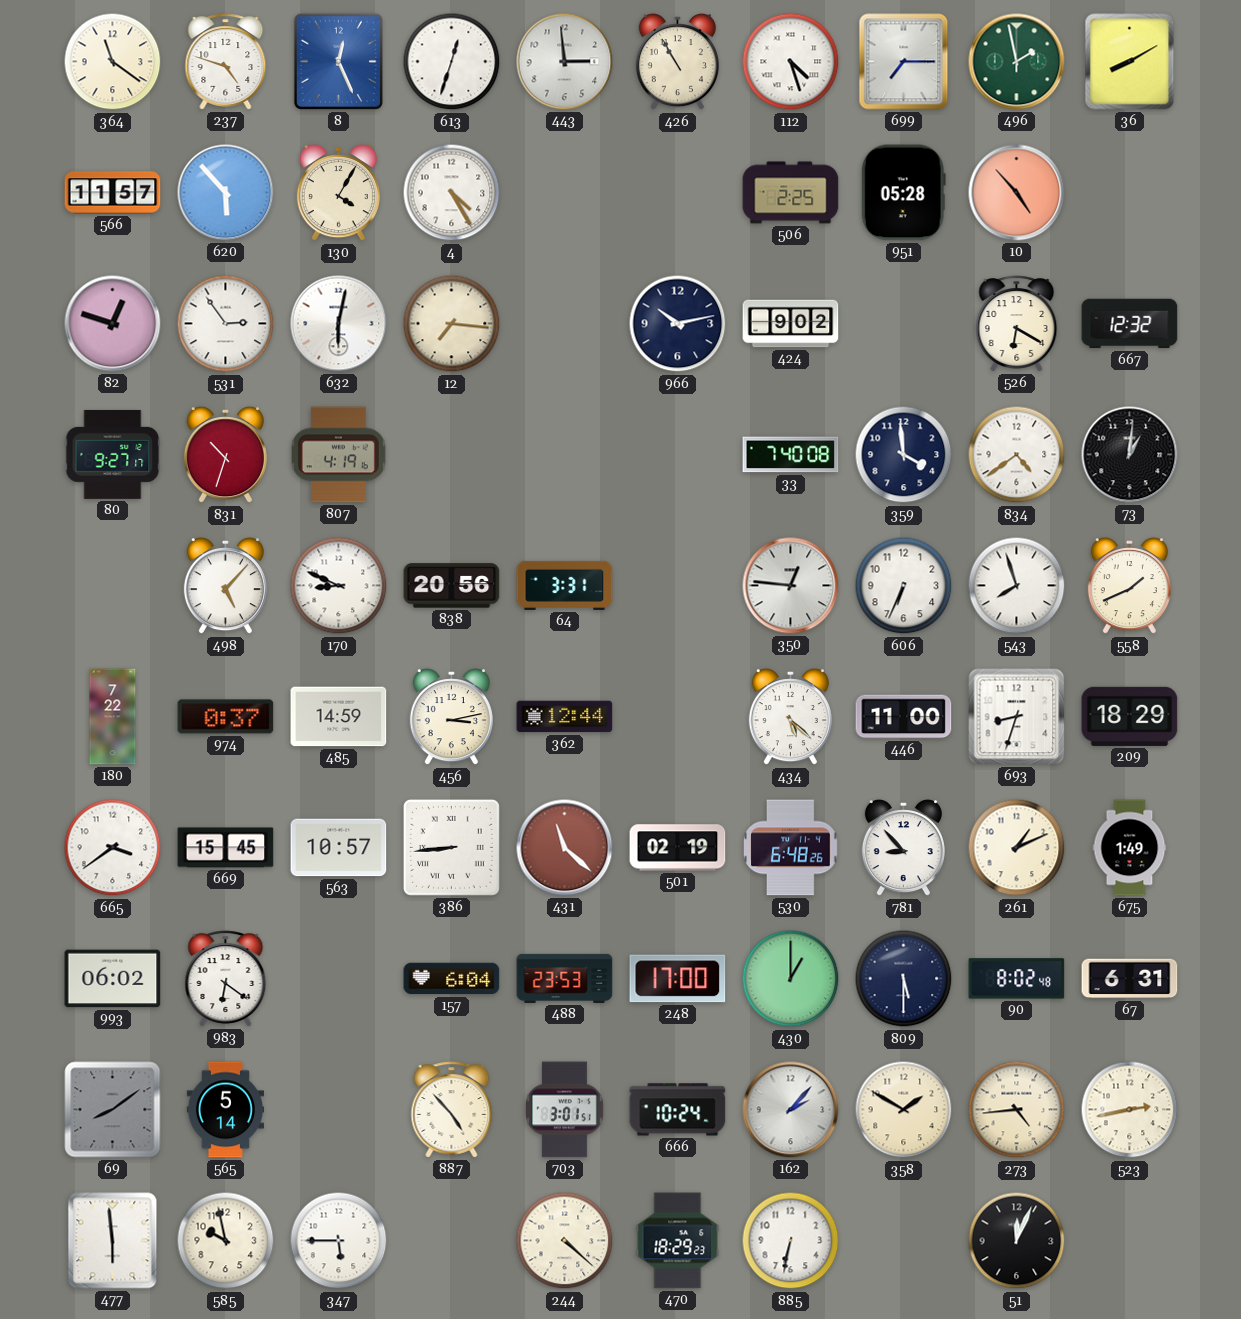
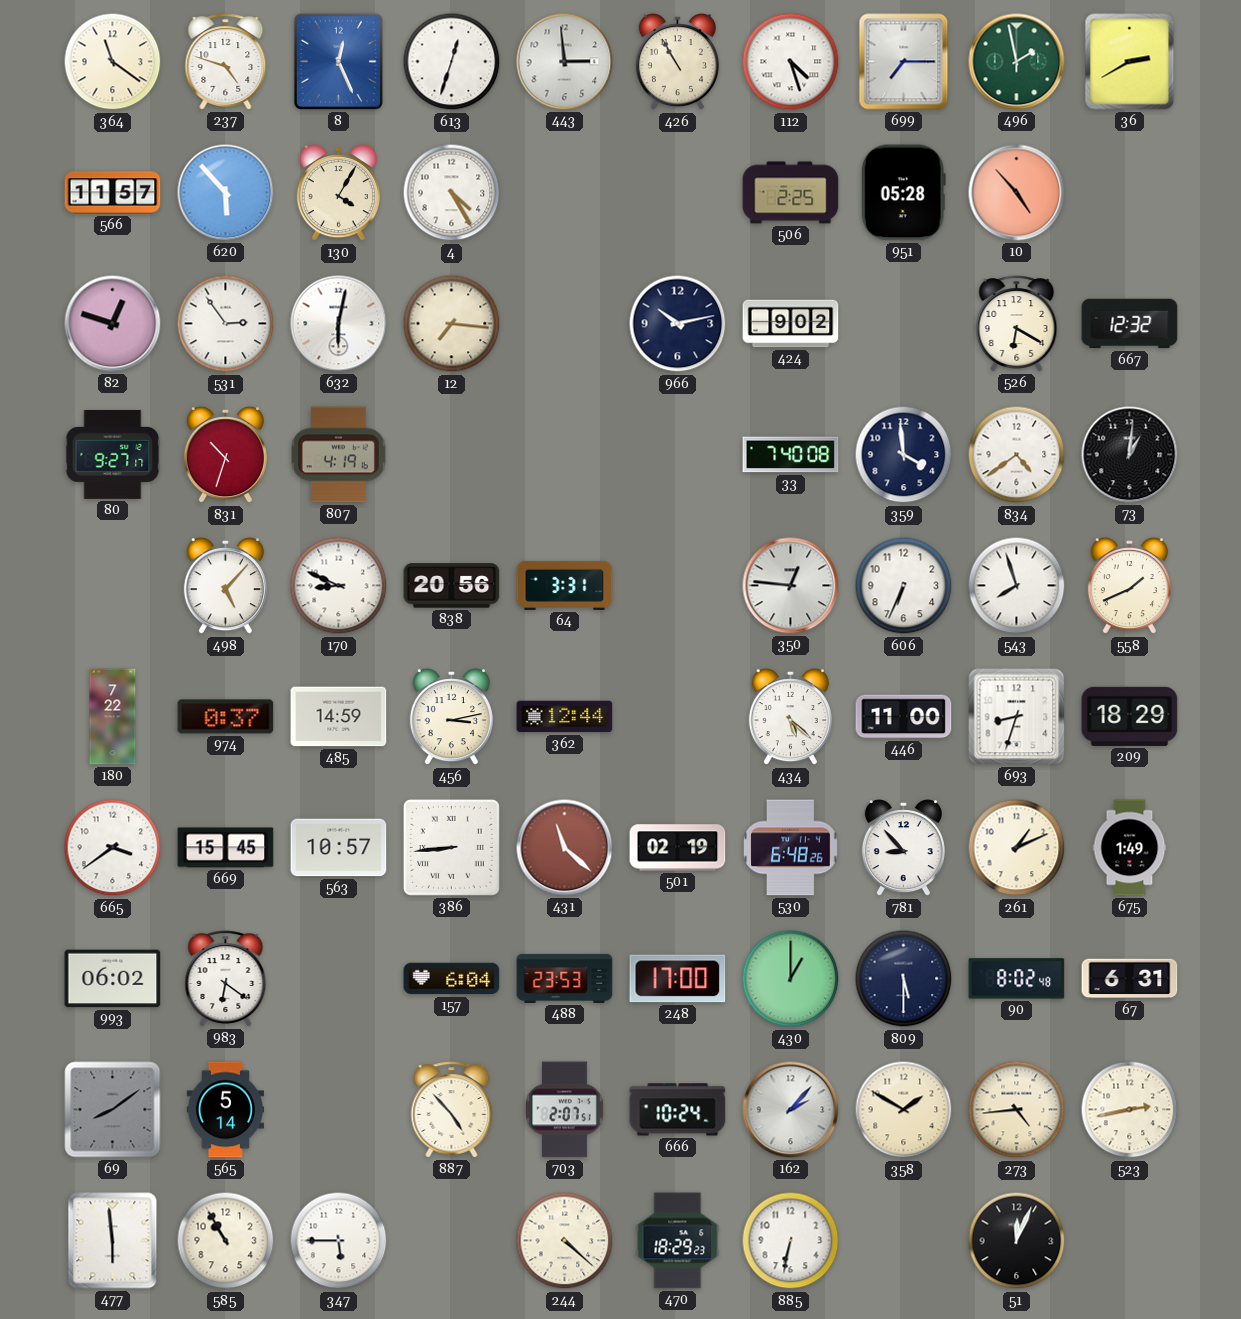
36: 8:10 -> 2:40 (1130, 62)
703: 3:01 -> 2:07 (565, 1110)
585: 9:58 -> 10:55 (226, 1241)
